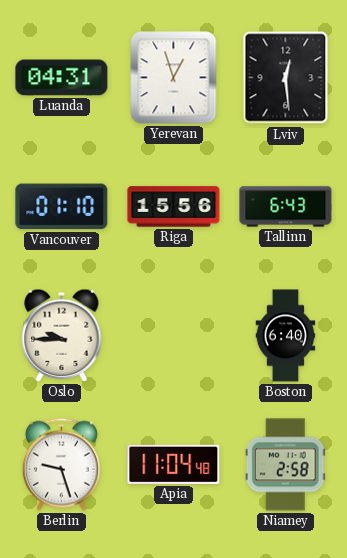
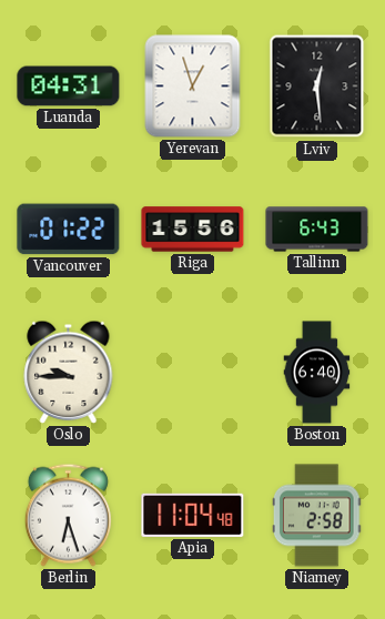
Vancouver: 01:10 -> 01:22 (69, 230)
Berlin: 9:27 -> 6:27 (68, 515)
